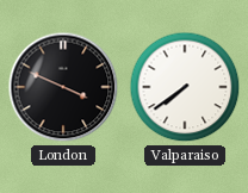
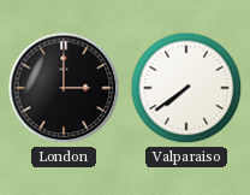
London: 3:49 -> 3:00 (64, 88)
